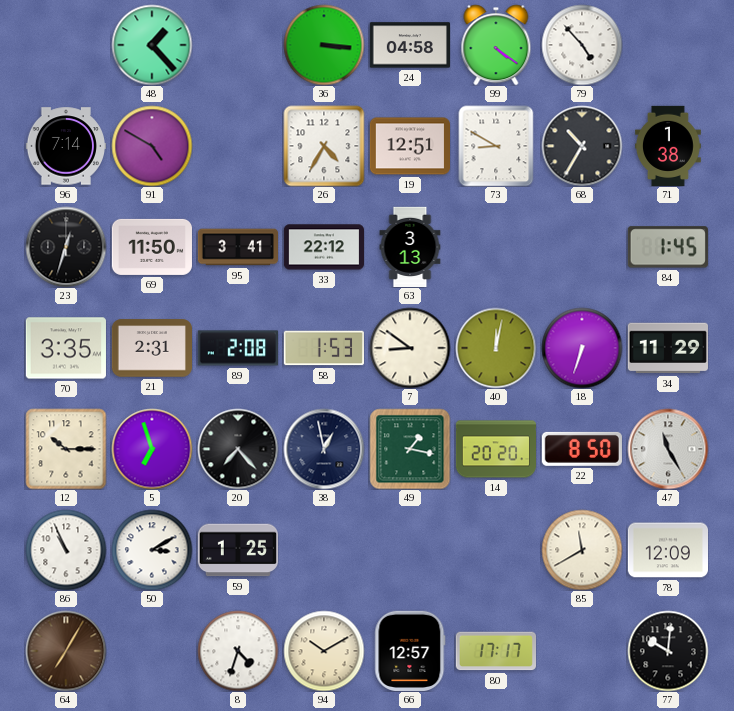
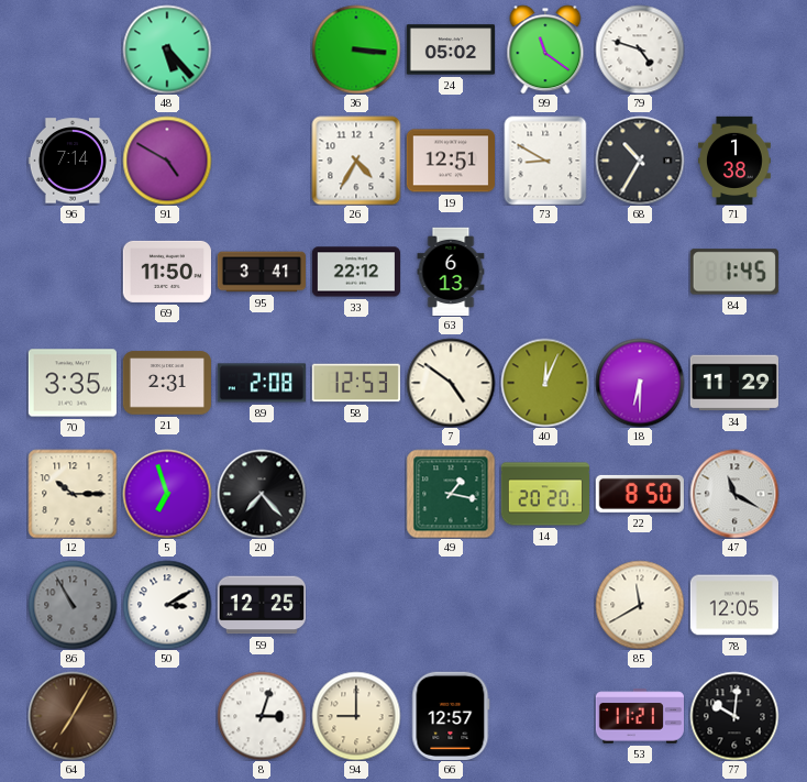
48: 1:23 -> 5:23 (167, 49)
24: 04:58 -> 05:02 (450, 49)
99: 4:21 -> 11:21 (545, 49)
79: 4:53 -> 4:48 (640, 49)
23: 12:33 -> none (66, 247)
63: 3:13 -> 6:13 (451, 271)
58: 1:53 -> 12:53 (356, 383)
7: 8:51 -> 4:51 (451, 383)
40: 12:02 -> 12:04 (545, 383)
18: 6:33 -> 6:30 (640, 383)
38: 12:58 -> none (324, 449)
47: 11:25 -> 11:20 (734, 494)
86: 10:56 -> 10:55 (73, 605)
86 dial: white -> grey (73, 605)
59: 1:25 -> 12:25 (261, 605)
78: 12:09 -> 12:05 (733, 605)
8: 4:33 -> 3:03 (262, 716)
94: 10:10 -> 9:00 (356, 716)
80: 17:17 -> none (495, 651)
53: none -> 11:21 (639, 716)
